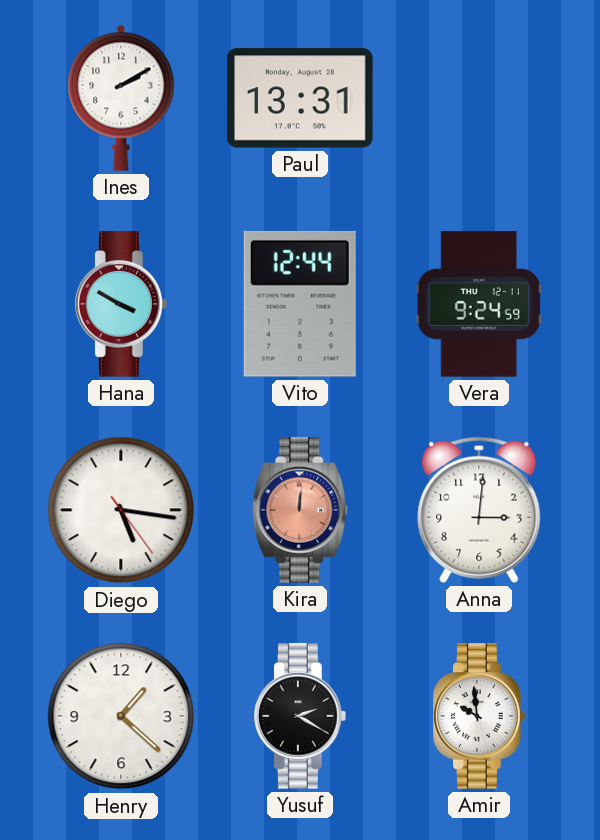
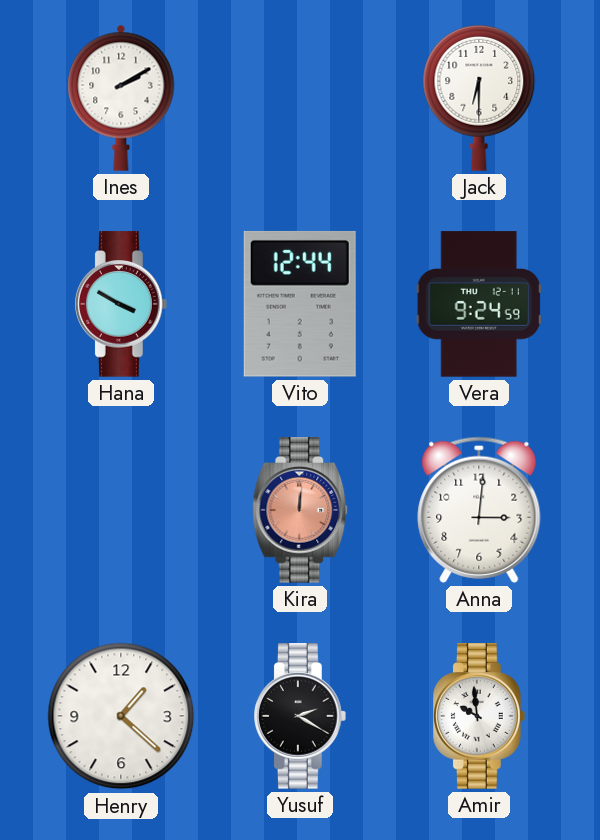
Paul: 13:31 -> none (300, 98)
Jack: none -> 6:30 (479, 98)
Diego: 5:16 -> none (121, 510)
